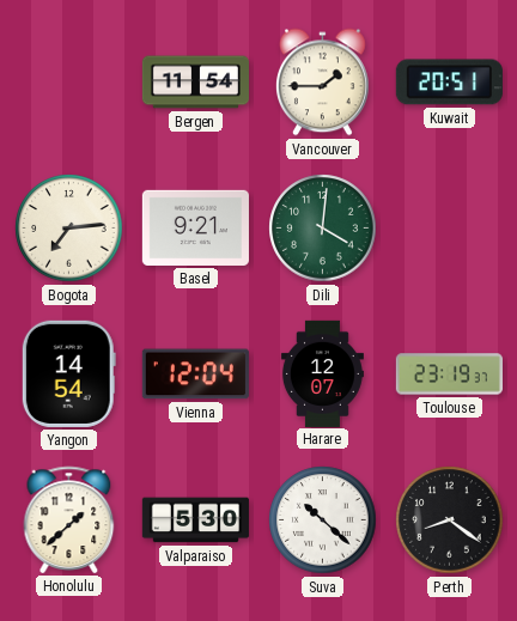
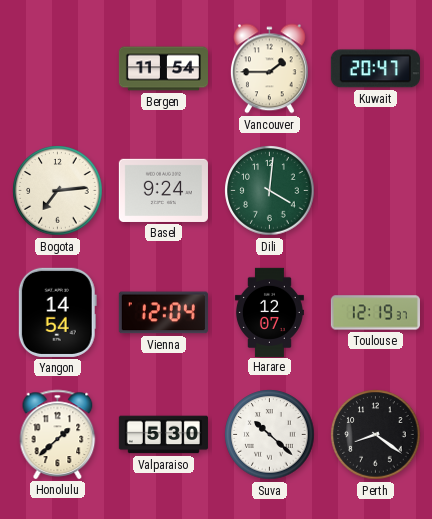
Kuwait: 20:51 -> 20:47 (375, 69)
Basel: 9:21 -> 9:24 (163, 190)
Toulouse: 23:19 -> 12:19 (375, 313)
